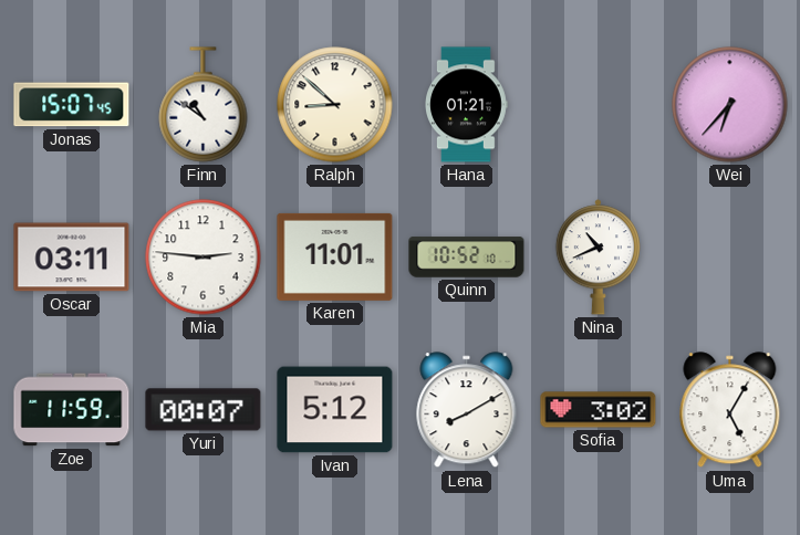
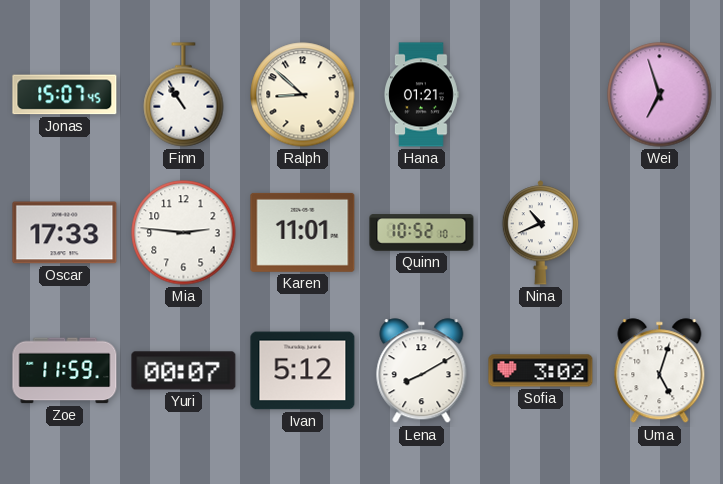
Finn: 10:51 -> 10:54 (184, 95)
Wei: 6:37 -> 6:57 (660, 95)
Oscar: 03:11 -> 17:33 (65, 233)
Uma: 5:05 -> 5:03 (660, 371)
